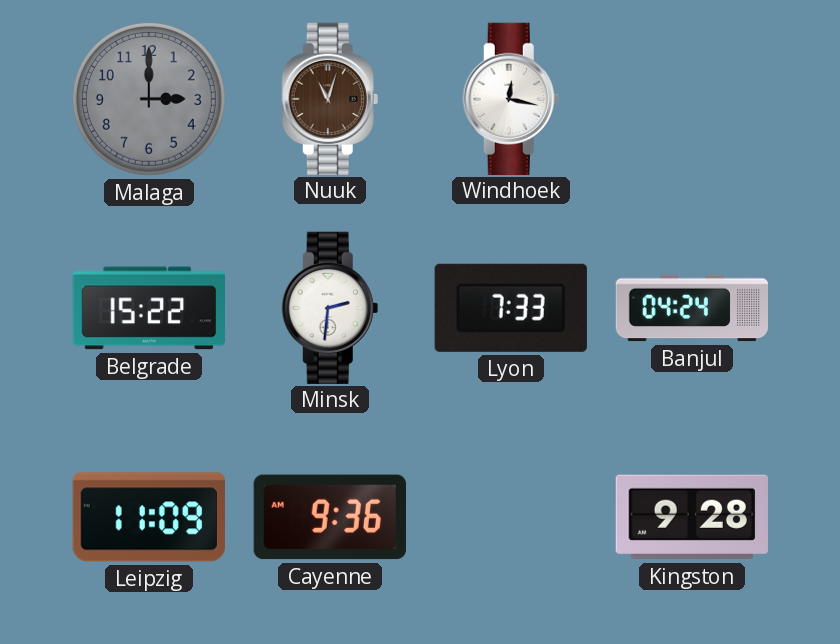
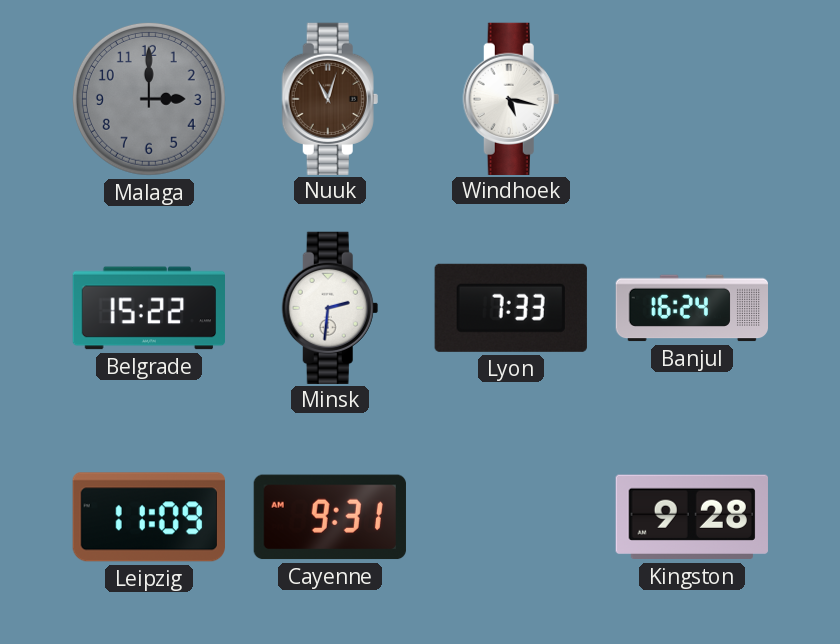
Windhoek: 12:17 -> 5:17 (511, 98)
Banjul: 04:24 -> 16:24 (691, 308)
Cayenne: 9:36 -> 9:31 (330, 517)
